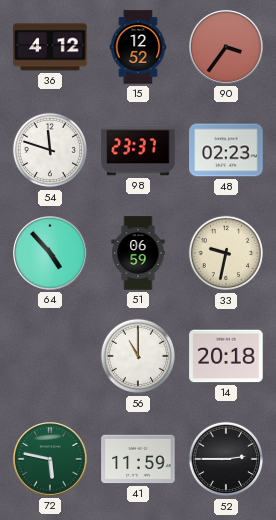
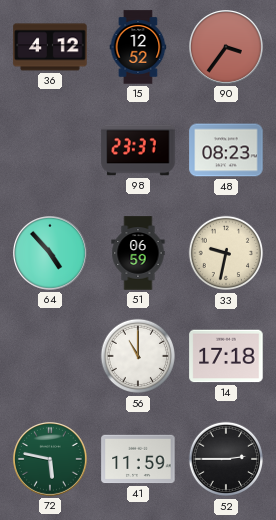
54: 11:48 -> none (50, 150)
48: 02:23 -> 08:23 (226, 150)
14: 20:18 -> 17:18 (226, 356)
